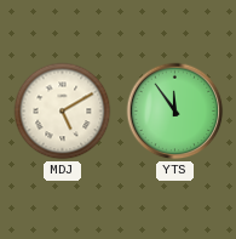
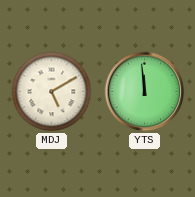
YTS: 11:54 -> 11:59 (145, 92)
